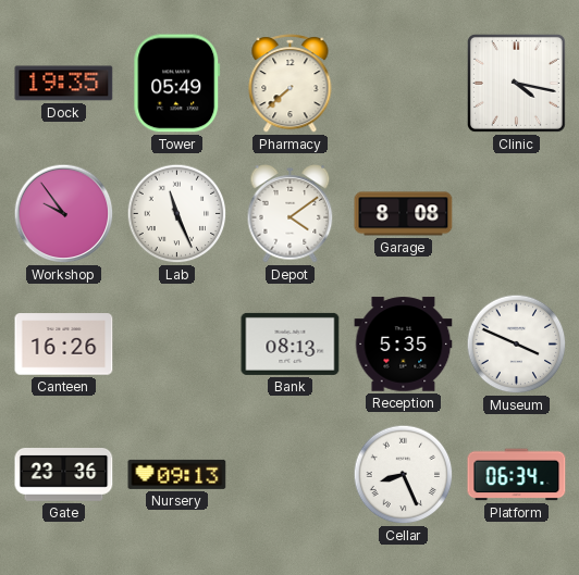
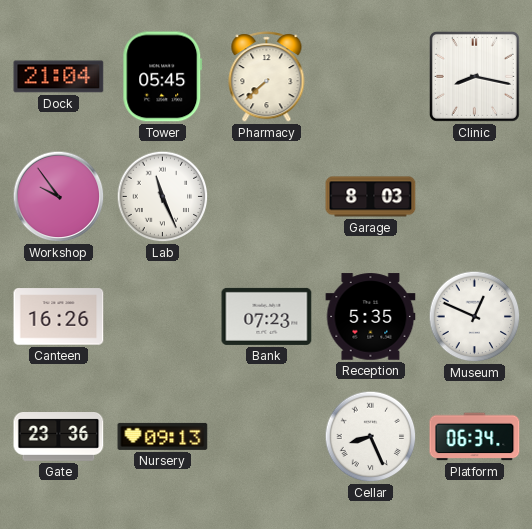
Dock: 19:35 -> 21:04 (59, 77)
Tower: 05:49 -> 05:45 (163, 77)
Clinic: 4:17 -> 8:17 (474, 76)
Depot: 4:09 -> none (291, 214)
Garage: 8:08 -> 8:03 (371, 197)
Bank: 08:13 -> 07:23 (267, 316)
Museum: 3:49 -> 12:49 (475, 317)
